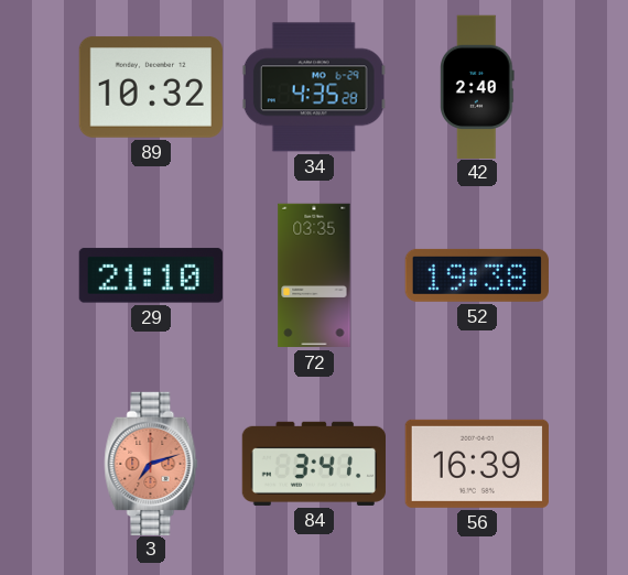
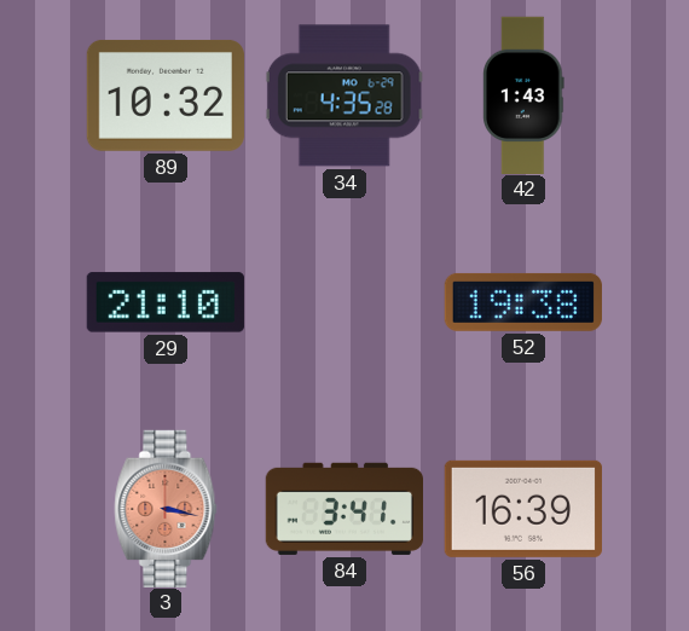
42: 2:40 -> 1:43 (525, 94)
72: 03:35 -> none (314, 275)
3: 7:12 -> 3:17 (166, 508)
